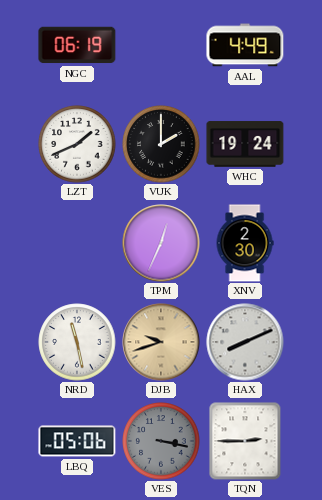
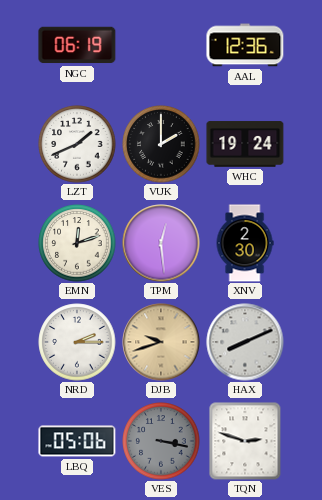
AAL: 4:49 -> 12:36 (245, 45)
EMN: none -> 12:12 (77, 243)
TPM: 12:34 -> 12:29 (161, 243)
NRD: 11:28 -> 2:15 (77, 342)
TQN: 2:45 -> 2:48 (245, 441)
